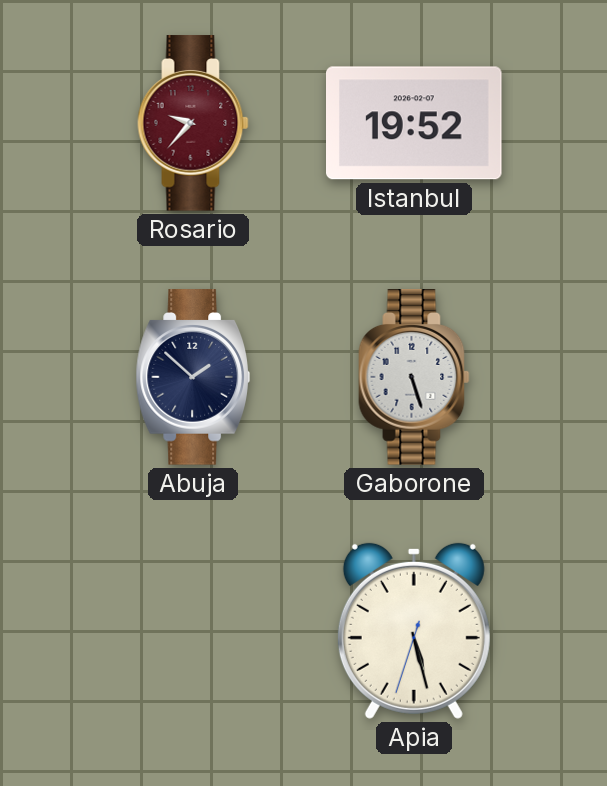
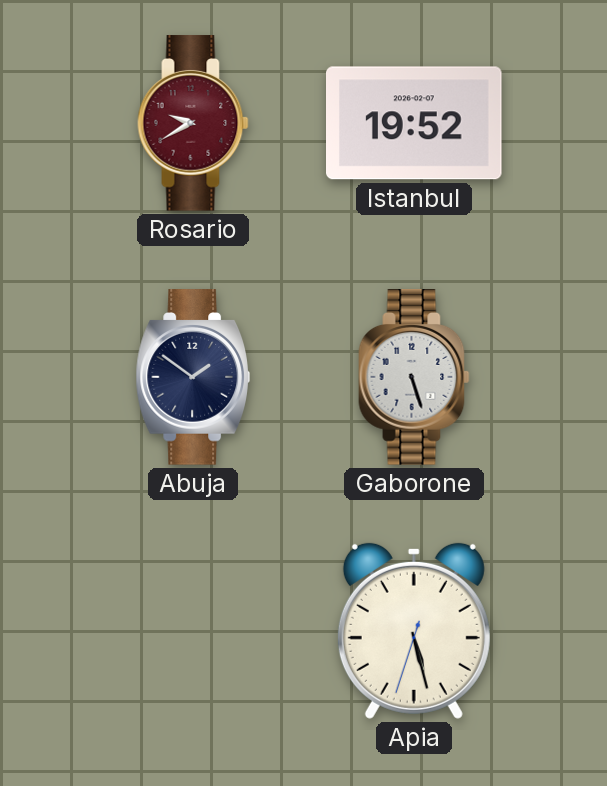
Rosario: 9:37 -> 9:40 (193, 123)
Abuja: 1:52 -> 1:51 (192, 377)
